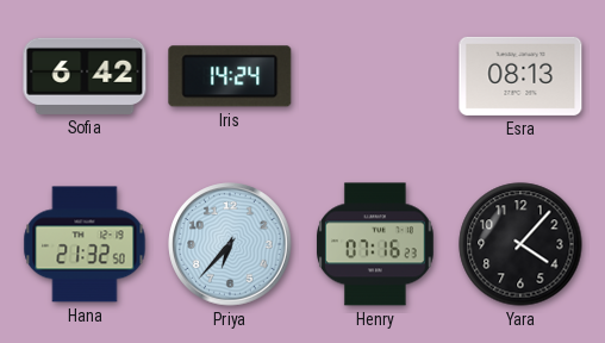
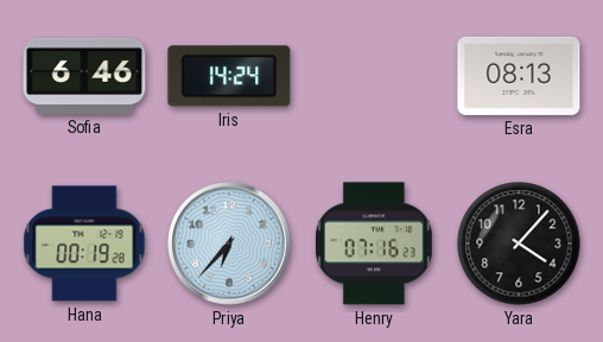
Sofia: 6:42 -> 6:46 (84, 76)
Hana: 21:32 -> 00:19 (84, 243)
